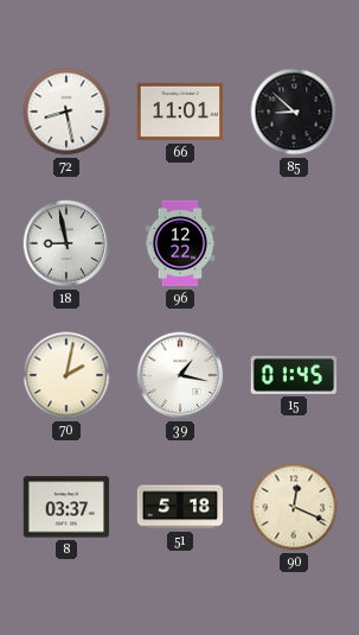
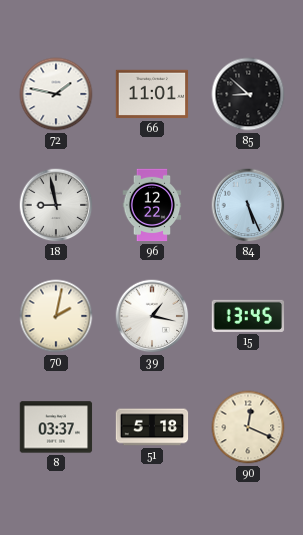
72: 8:28 -> 1:47 (56, 94)
84: none -> 5:26 (248, 205)
15: 01:45 -> 13:45 (248, 316)
